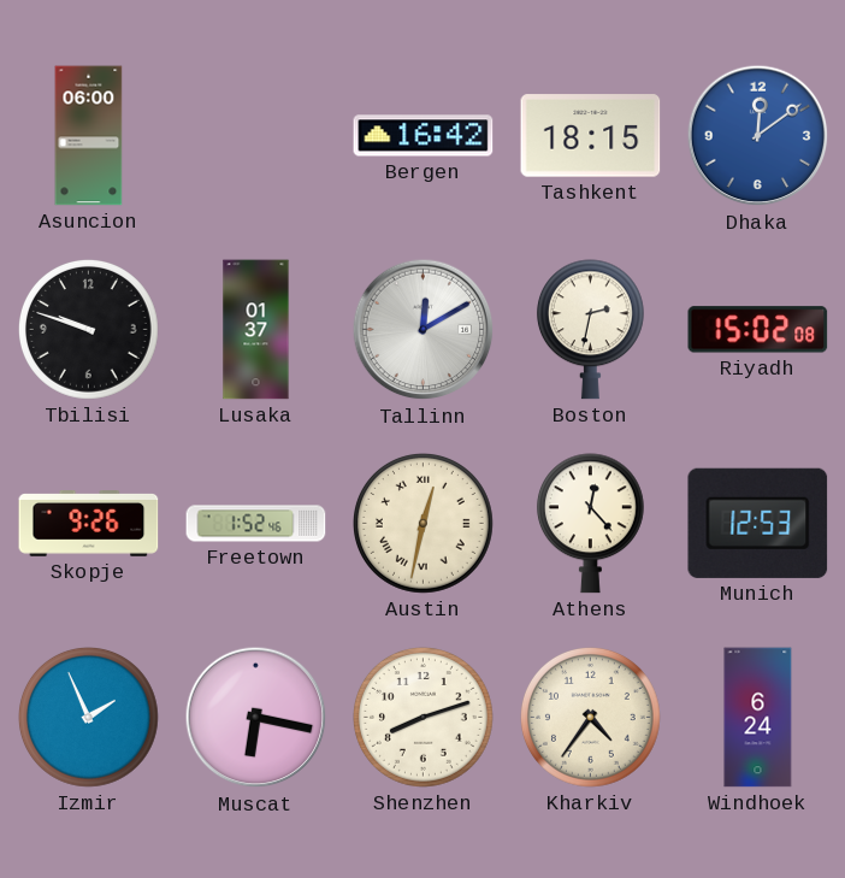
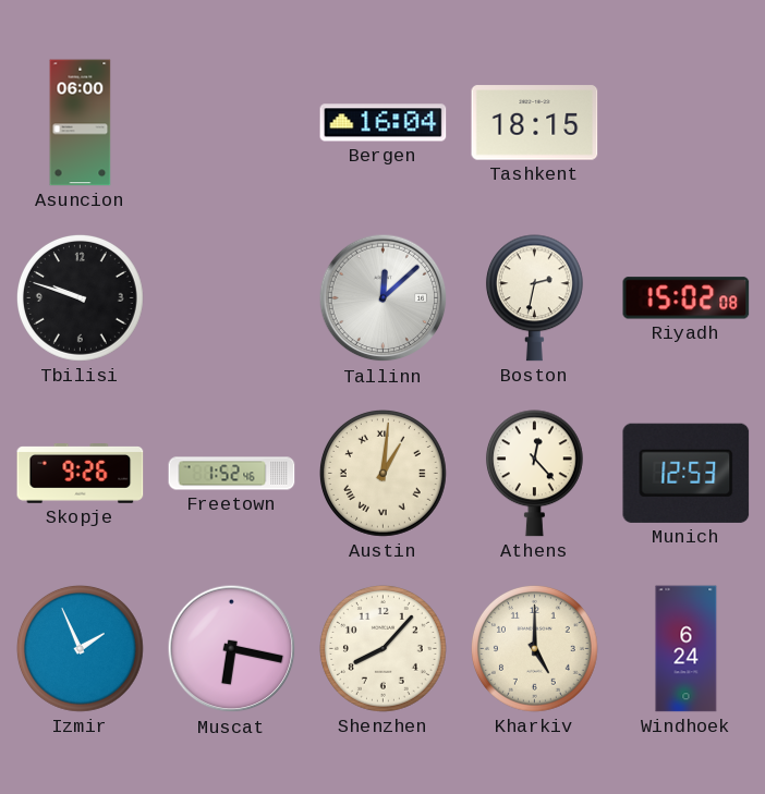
Bergen: 16:42 -> 16:04 (384, 123)
Dhaka: 12:09 -> none (758, 136)
Lusaka: 01:37 -> none (256, 330)
Tallinn: 12:10 -> 12:08 (384, 298)
Austin: 12:32 -> 1:01 (384, 474)
Shenzhen: 8:12 -> 8:07 (384, 649)
Kharkiv: 4:36 -> 5:00 (535, 649)
